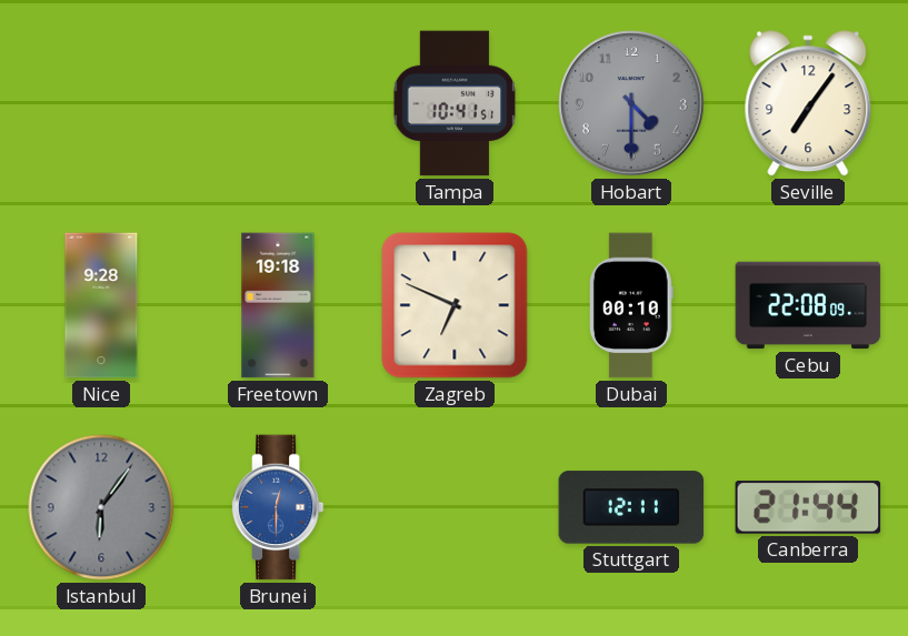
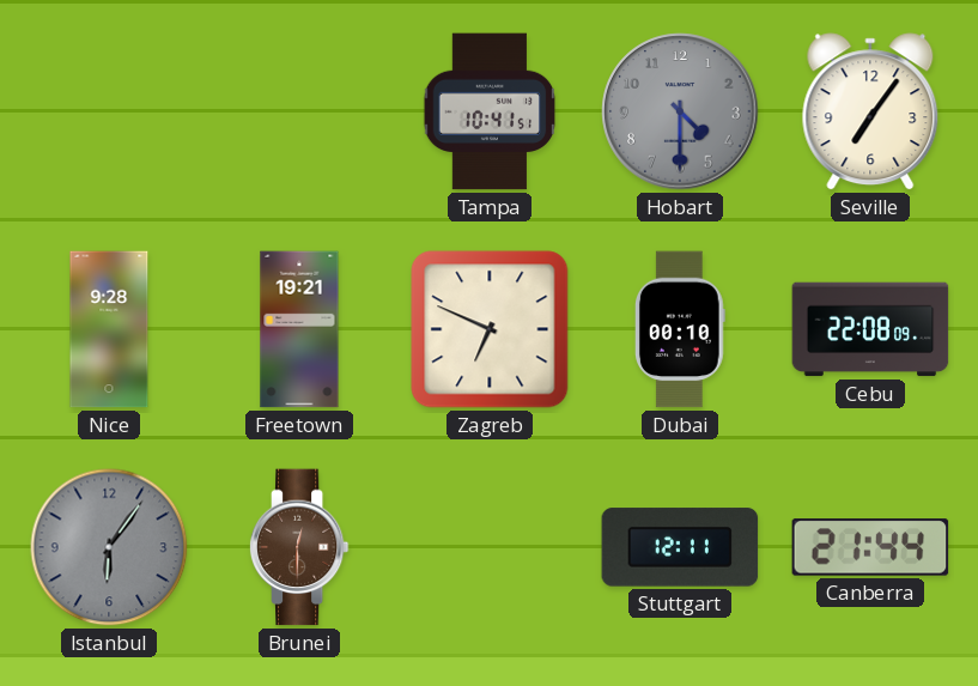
Freetown: 19:18 -> 19:21 (299, 329)
Brunei dial: blue -> brown (299, 547)
